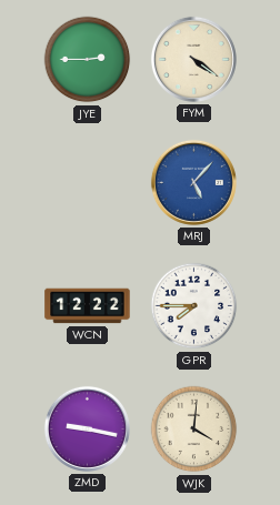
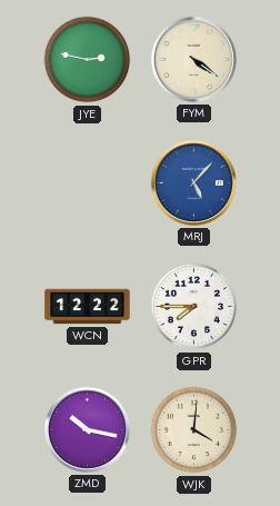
JYE: 2:45 -> 2:47 (88, 60)
ZMD: 9:17 -> 10:17 (87, 429)
